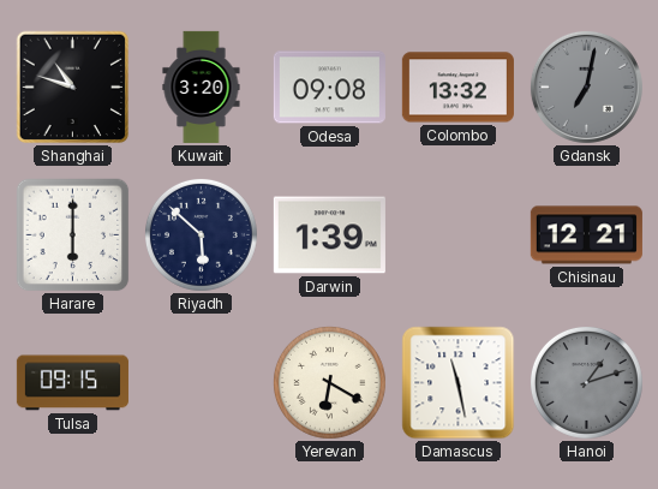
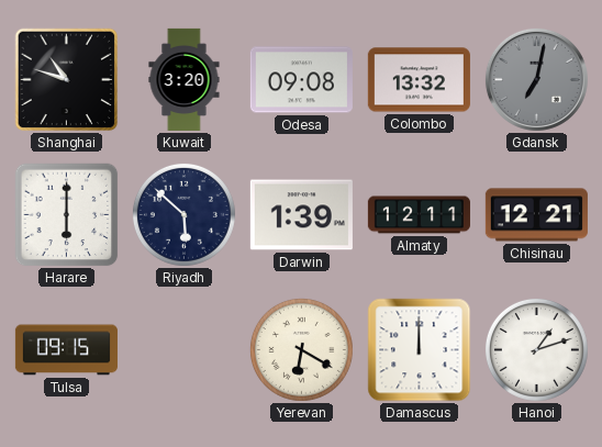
Almaty: none -> 12:11 (419, 215)
Damascus: 11:28 -> 12:00 (420, 350)
Hanoi dial: grey -> white (536, 349)
